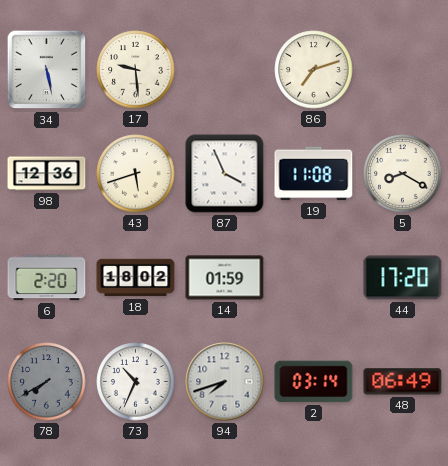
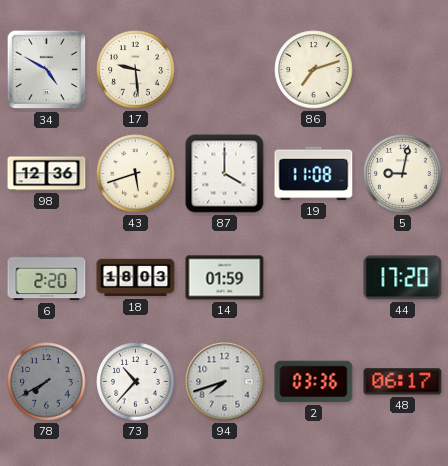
34: 5:28 -> 4:50 (47, 70)
87: 3:56 -> 4:00 (225, 174)
5: 8:20 -> 9:02 (403, 174)
18: 18:02 -> 18:03 (136, 278)
73: 10:34 -> 10:37 (136, 382)
2: 03:14 -> 03:36 (314, 382)
48: 06:49 -> 06:17 (403, 382)
